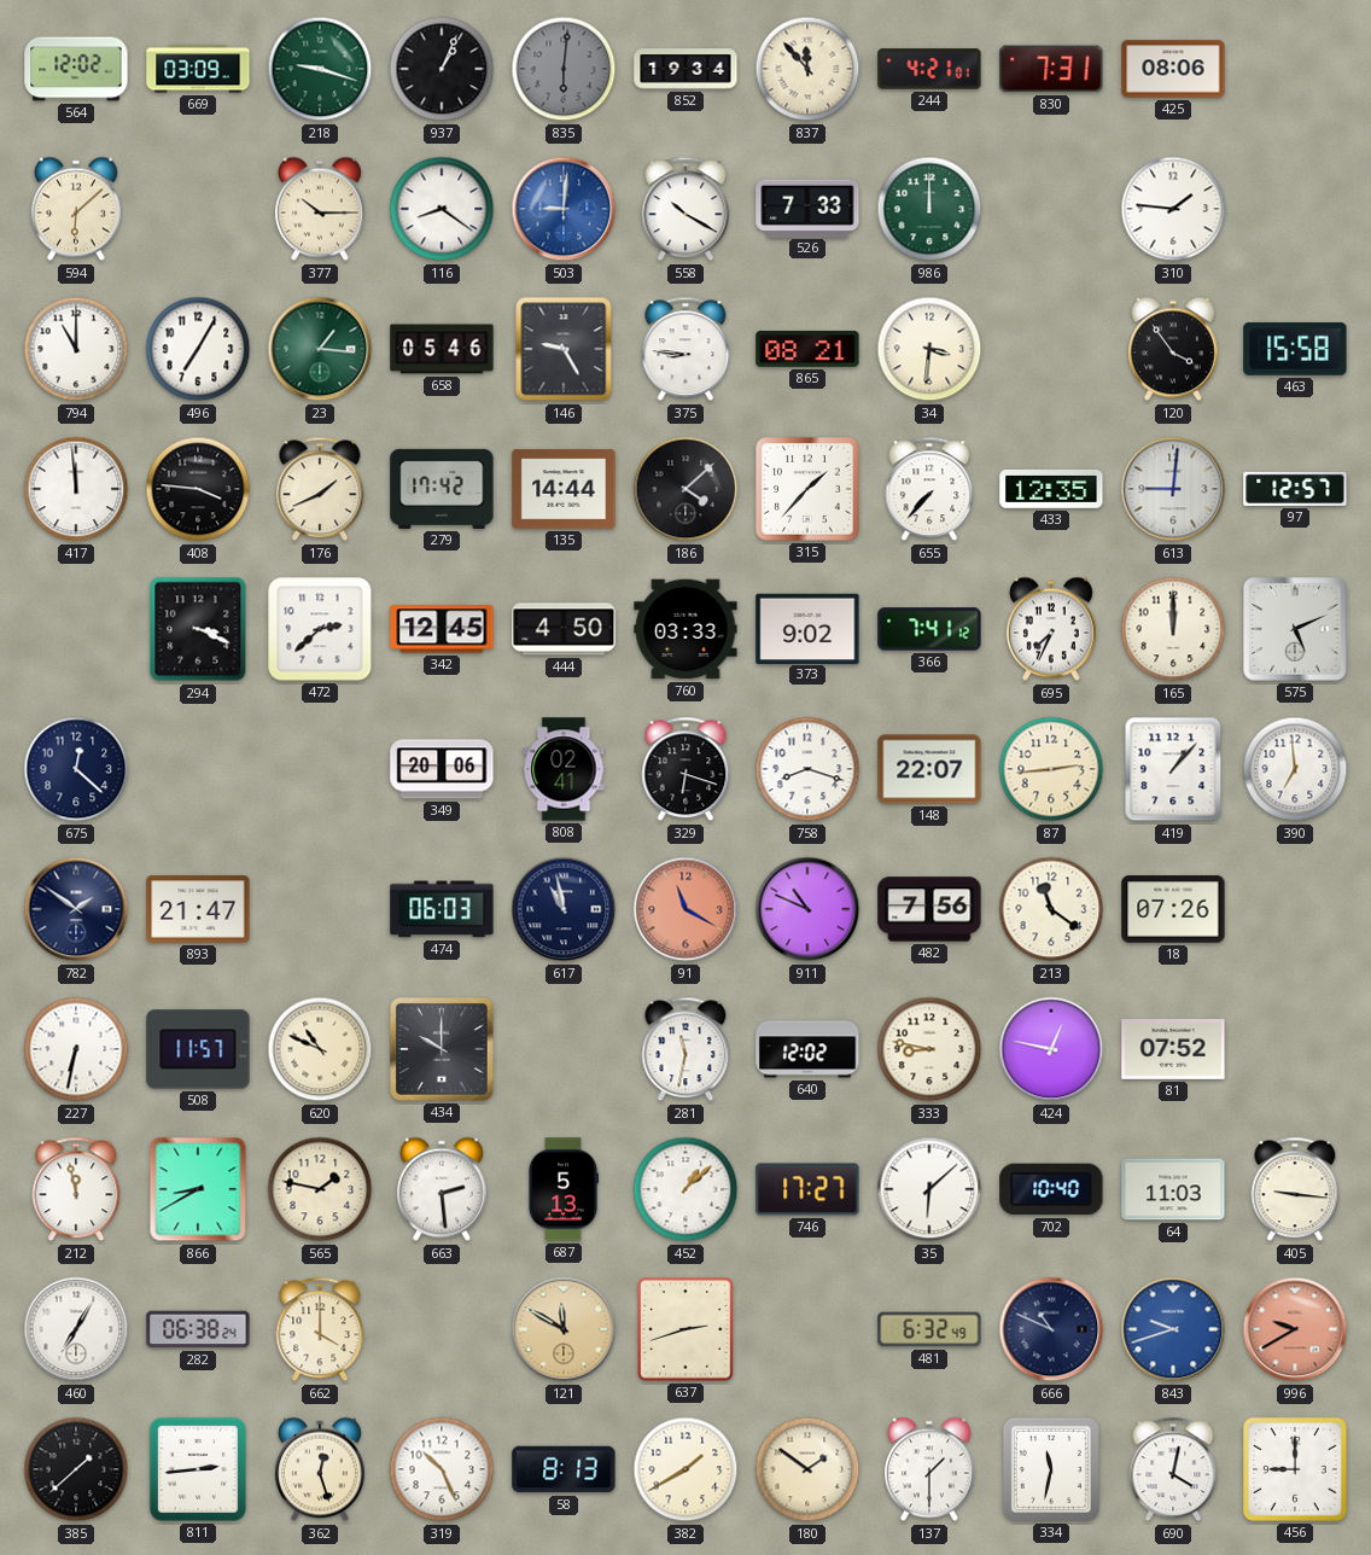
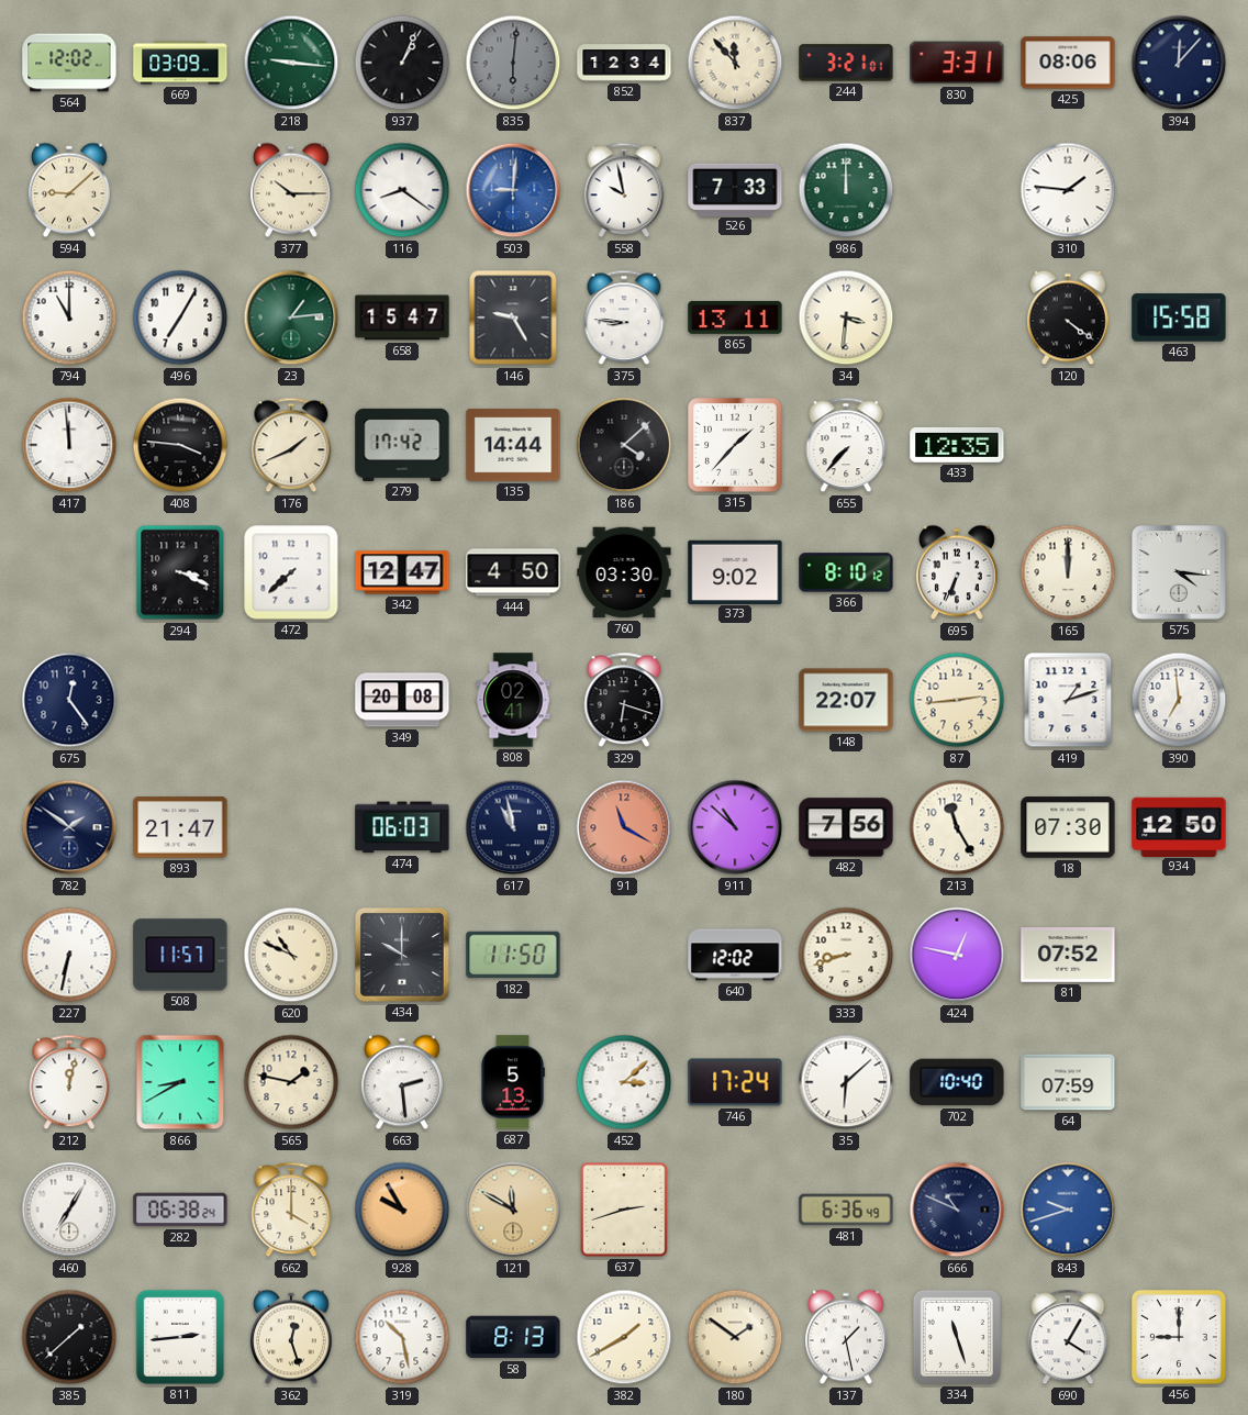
218: 9:18 -> 9:16 (291, 63)
852: 19:34 -> 12:34 (624, 63)
244: 4:21 -> 3:21 (846, 63)
830: 7:31 -> 3:31 (957, 63)
394: none -> 12:07 (1179, 63)
594: 6:08 -> 9:08 (69, 190)
558: 10:20 -> 9:58 (624, 190)
23: 1:16 -> 1:14 (291, 317)
658: 05:46 -> 15:47 (402, 317)
865: 08:21 -> 13:11 (735, 317)
120: 3:54 -> 4:21 (1068, 317)
613: 9:01 -> none (1173, 489)
97: 12:57 -> none (1295, 489)
472: 2:38 -> 7:38 (291, 572)
342: 12:45 -> 12:47 (402, 572)
760: 03:33 -> 03:30 (624, 572)
366: 7:41 -> 8:10 (846, 572)
695: 7:34 -> 6:34 (957, 572)
575: 5:11 -> 4:16 (1179, 572)
675: 12:22 -> 12:24 (69, 700)
349: 20:06 -> 20:08 (402, 700)
758: 8:18 -> none (807, 769)
419: 1:07 -> 1:12 (1068, 700)
911: 10:49 -> 10:52 (735, 827)
213: 11:21 -> 11:25 (957, 827)
18: 07:26 -> 07:30 (1068, 827)
934: none -> 12:50 (1179, 826)
182: none -> 11:50 (513, 955)
281: 11:32 -> none (685, 1049)
333: 8:47 -> 8:42 (846, 955)
212: 11:58 -> 12:02 (69, 1082)
452: 1:08 -> 3:08 (624, 1082)
746: 17:27 -> 17:24 (735, 1082)
64: 11:03 -> 07:59 (1068, 1082)
405: 9:16 -> none (1295, 1189)
928: none -> 9:55 (402, 1210)
481: 6:32 -> 6:36 (846, 1210)
996: 9:40 -> none (1295, 1329)
319: 10:26 -> 10:28 (402, 1337)
137: 1:30 -> 1:28 (846, 1337)
334: 11:32 -> 11:27 (957, 1337)
690: 4:02 -> 4:05 (1068, 1337)
